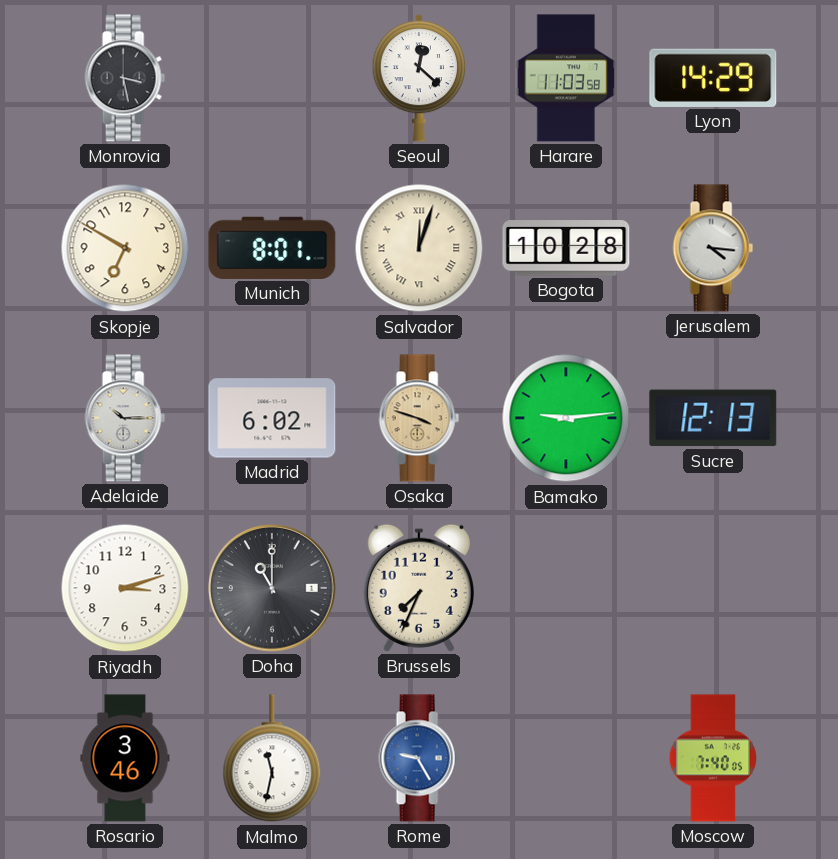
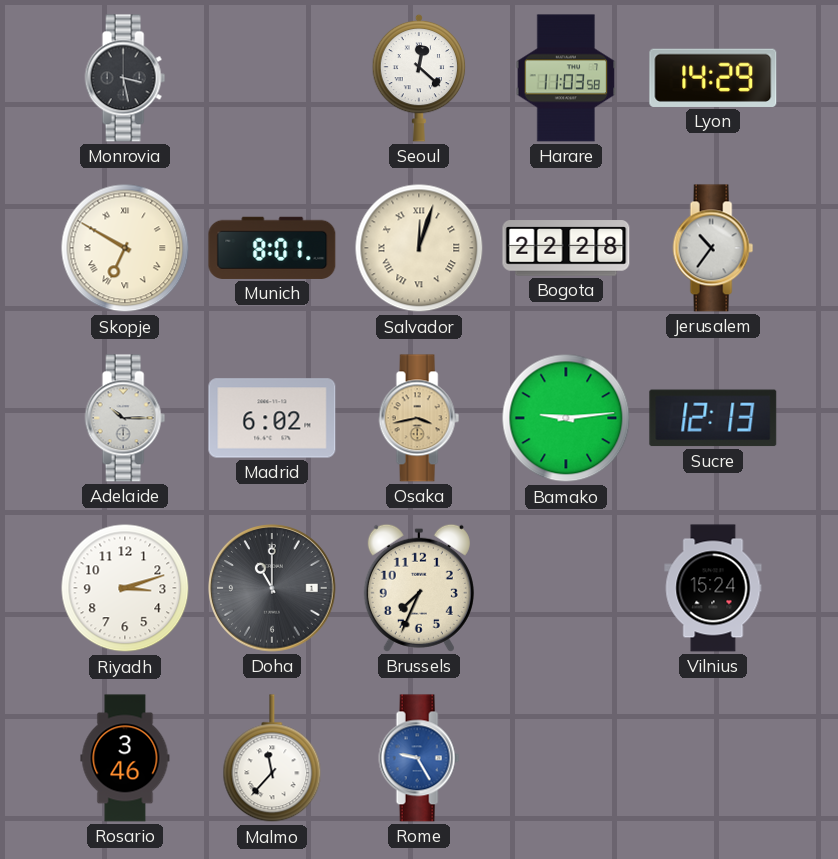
Skopje numerals: Arabic -> Roman (125, 248)
Bogota: 10:28 -> 22:28 (566, 248)
Jerusalem: 4:16 -> 10:36 (713, 248)
Osaka: 3:48 -> 3:43 (419, 418)
Vilnius: none -> 15:24 (713, 588)
Malmo: 11:32 -> 11:37 (272, 759)
Moscow: 7:40 -> none (713, 758)
